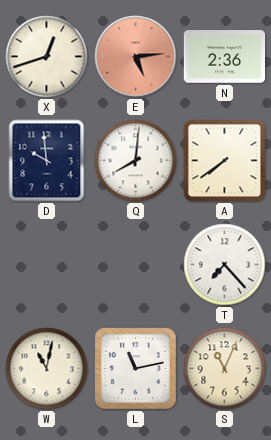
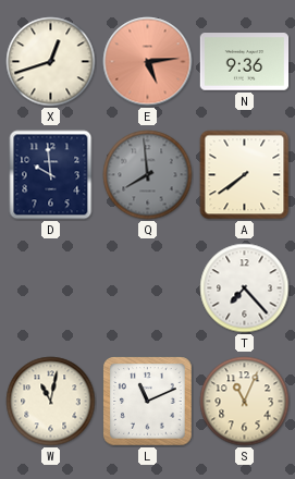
N: 2:36 -> 9:36 (245, 62)
Q: 8:01 -> 7:59 (148, 175)
Q dial: white -> grey (148, 175)
L: 11:13 -> 11:11 (148, 402)
